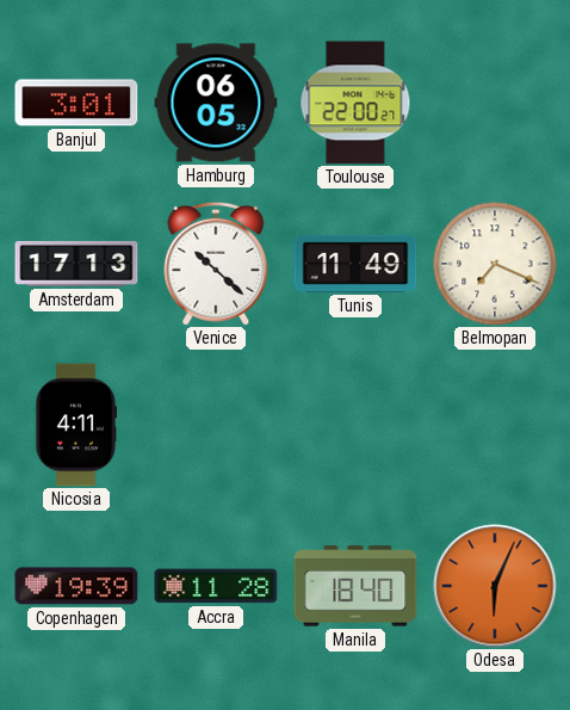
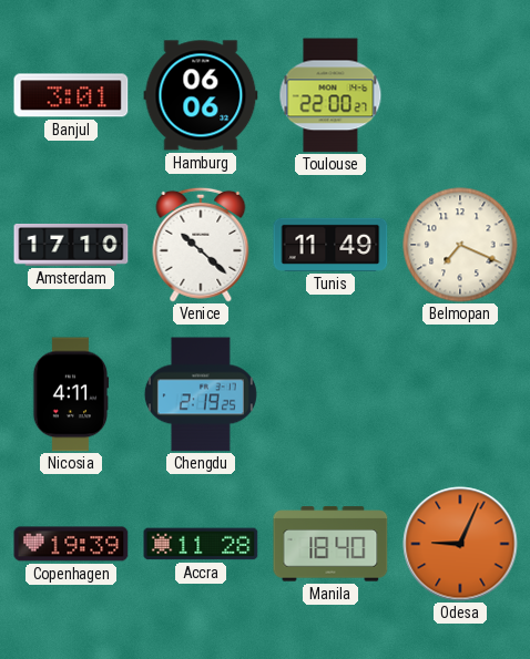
Hamburg: 06:05 -> 06:06 (201, 95)
Amsterdam: 17:13 -> 17:10 (71, 245)
Chengdu: none -> 2:19 (201, 394)
Odesa: 6:04 -> 9:04 (460, 544)
